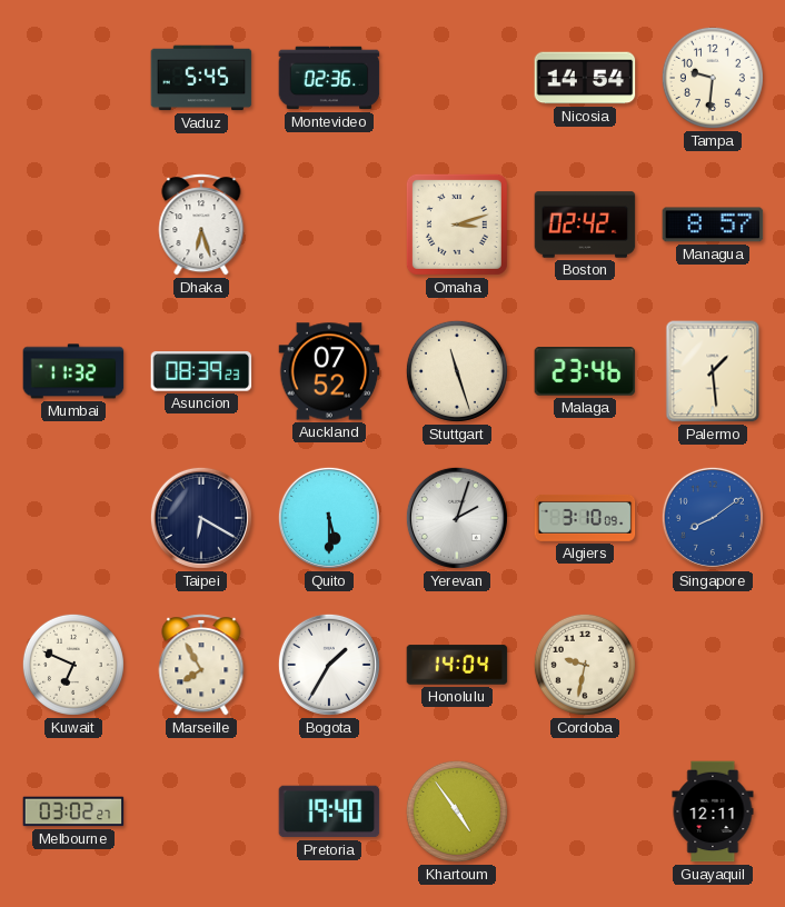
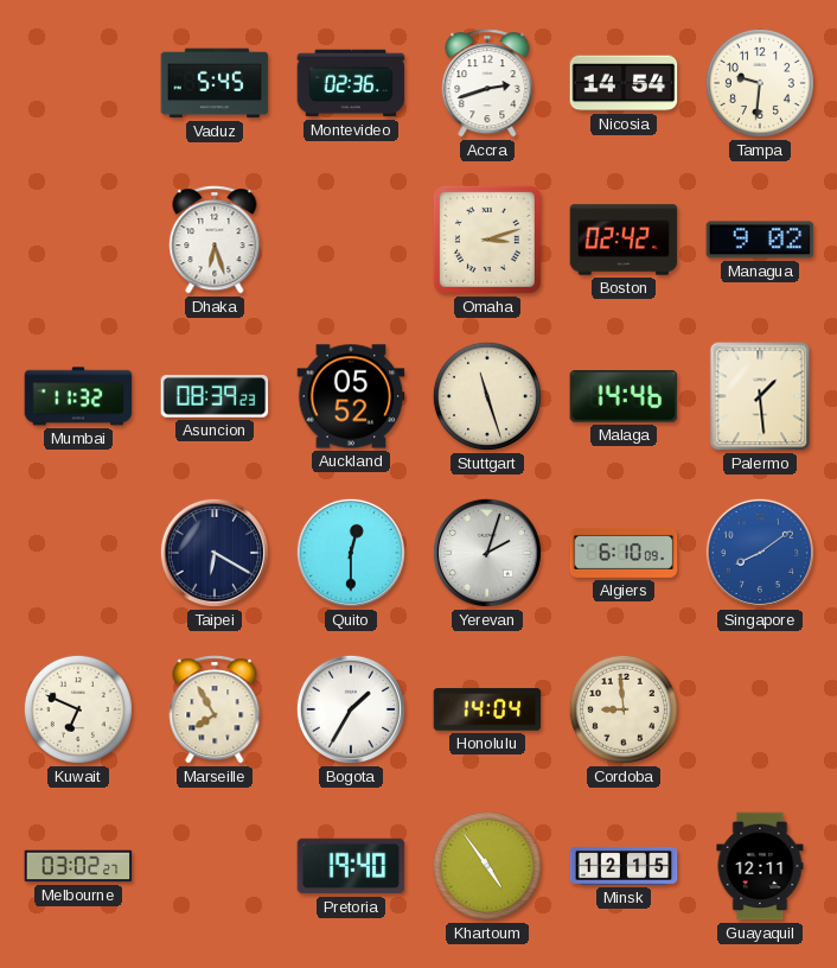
Accra: none -> 2:42 (487, 83)
Managua: 8:57 -> 9:02 (760, 240)
Auckland: 07:52 -> 05:52 (351, 396)
Malaga: 23:46 -> 14:46 (624, 396)
Quito: 5:30 -> 12:30 (351, 553)
Algiers: 3:10 -> 6:10 (624, 553)
Cordoba: 9:32 -> 8:59 (624, 709)
Minsk: none -> 12:15 (624, 866)
